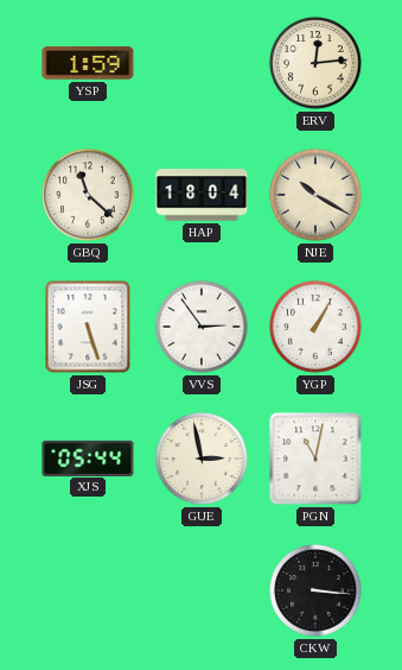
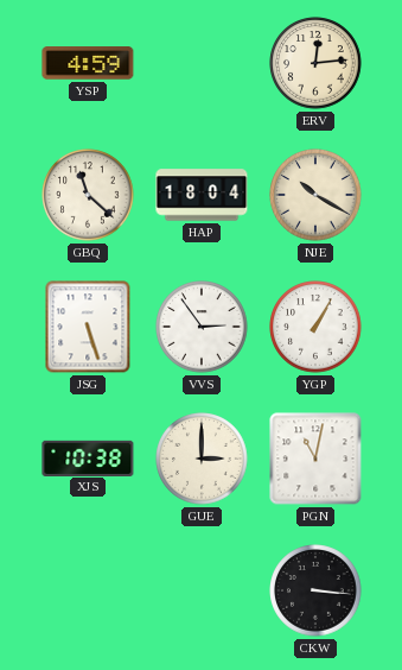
YSP: 1:59 -> 4:59 (88, 63)
XJS: 05:44 -> 10:38 (88, 457)
GUE: 2:58 -> 3:00 (202, 459)
